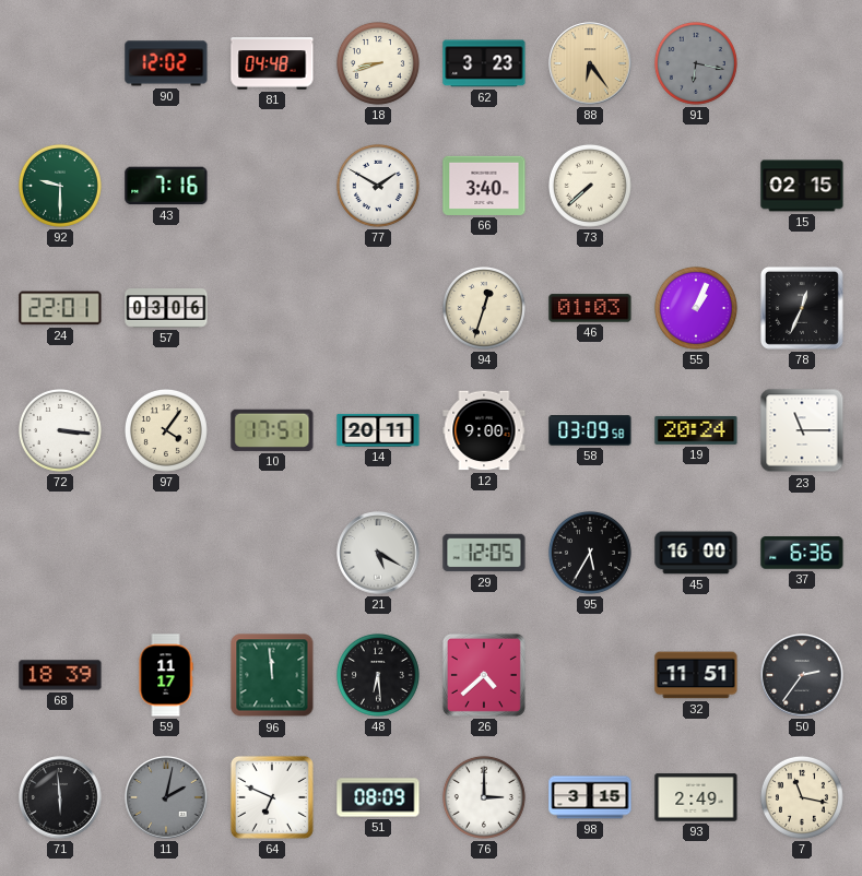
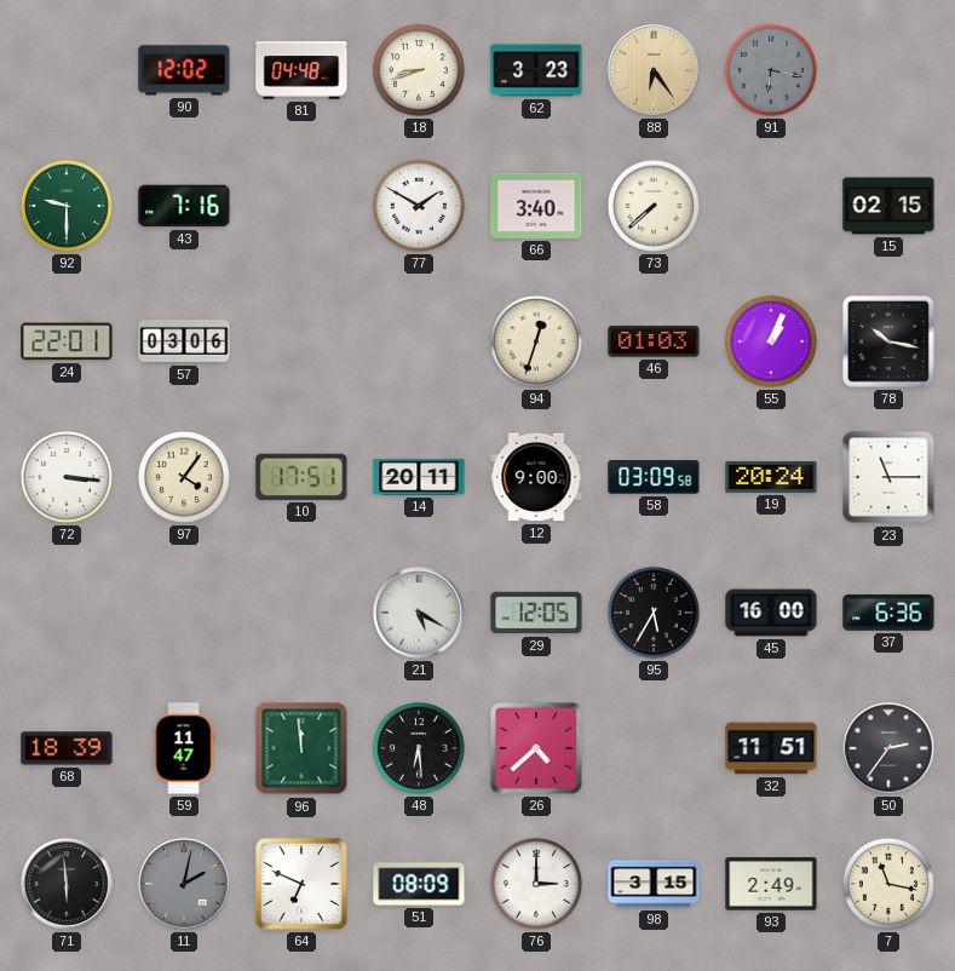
78: 12:34 -> 10:17 (888, 341)
59: 11:17 -> 11:47 (184, 748)
